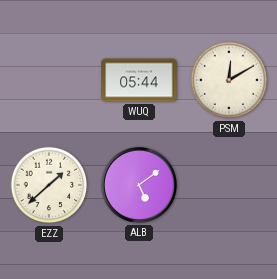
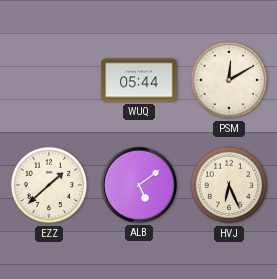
HVJ: none -> 6:26 (229, 185)
